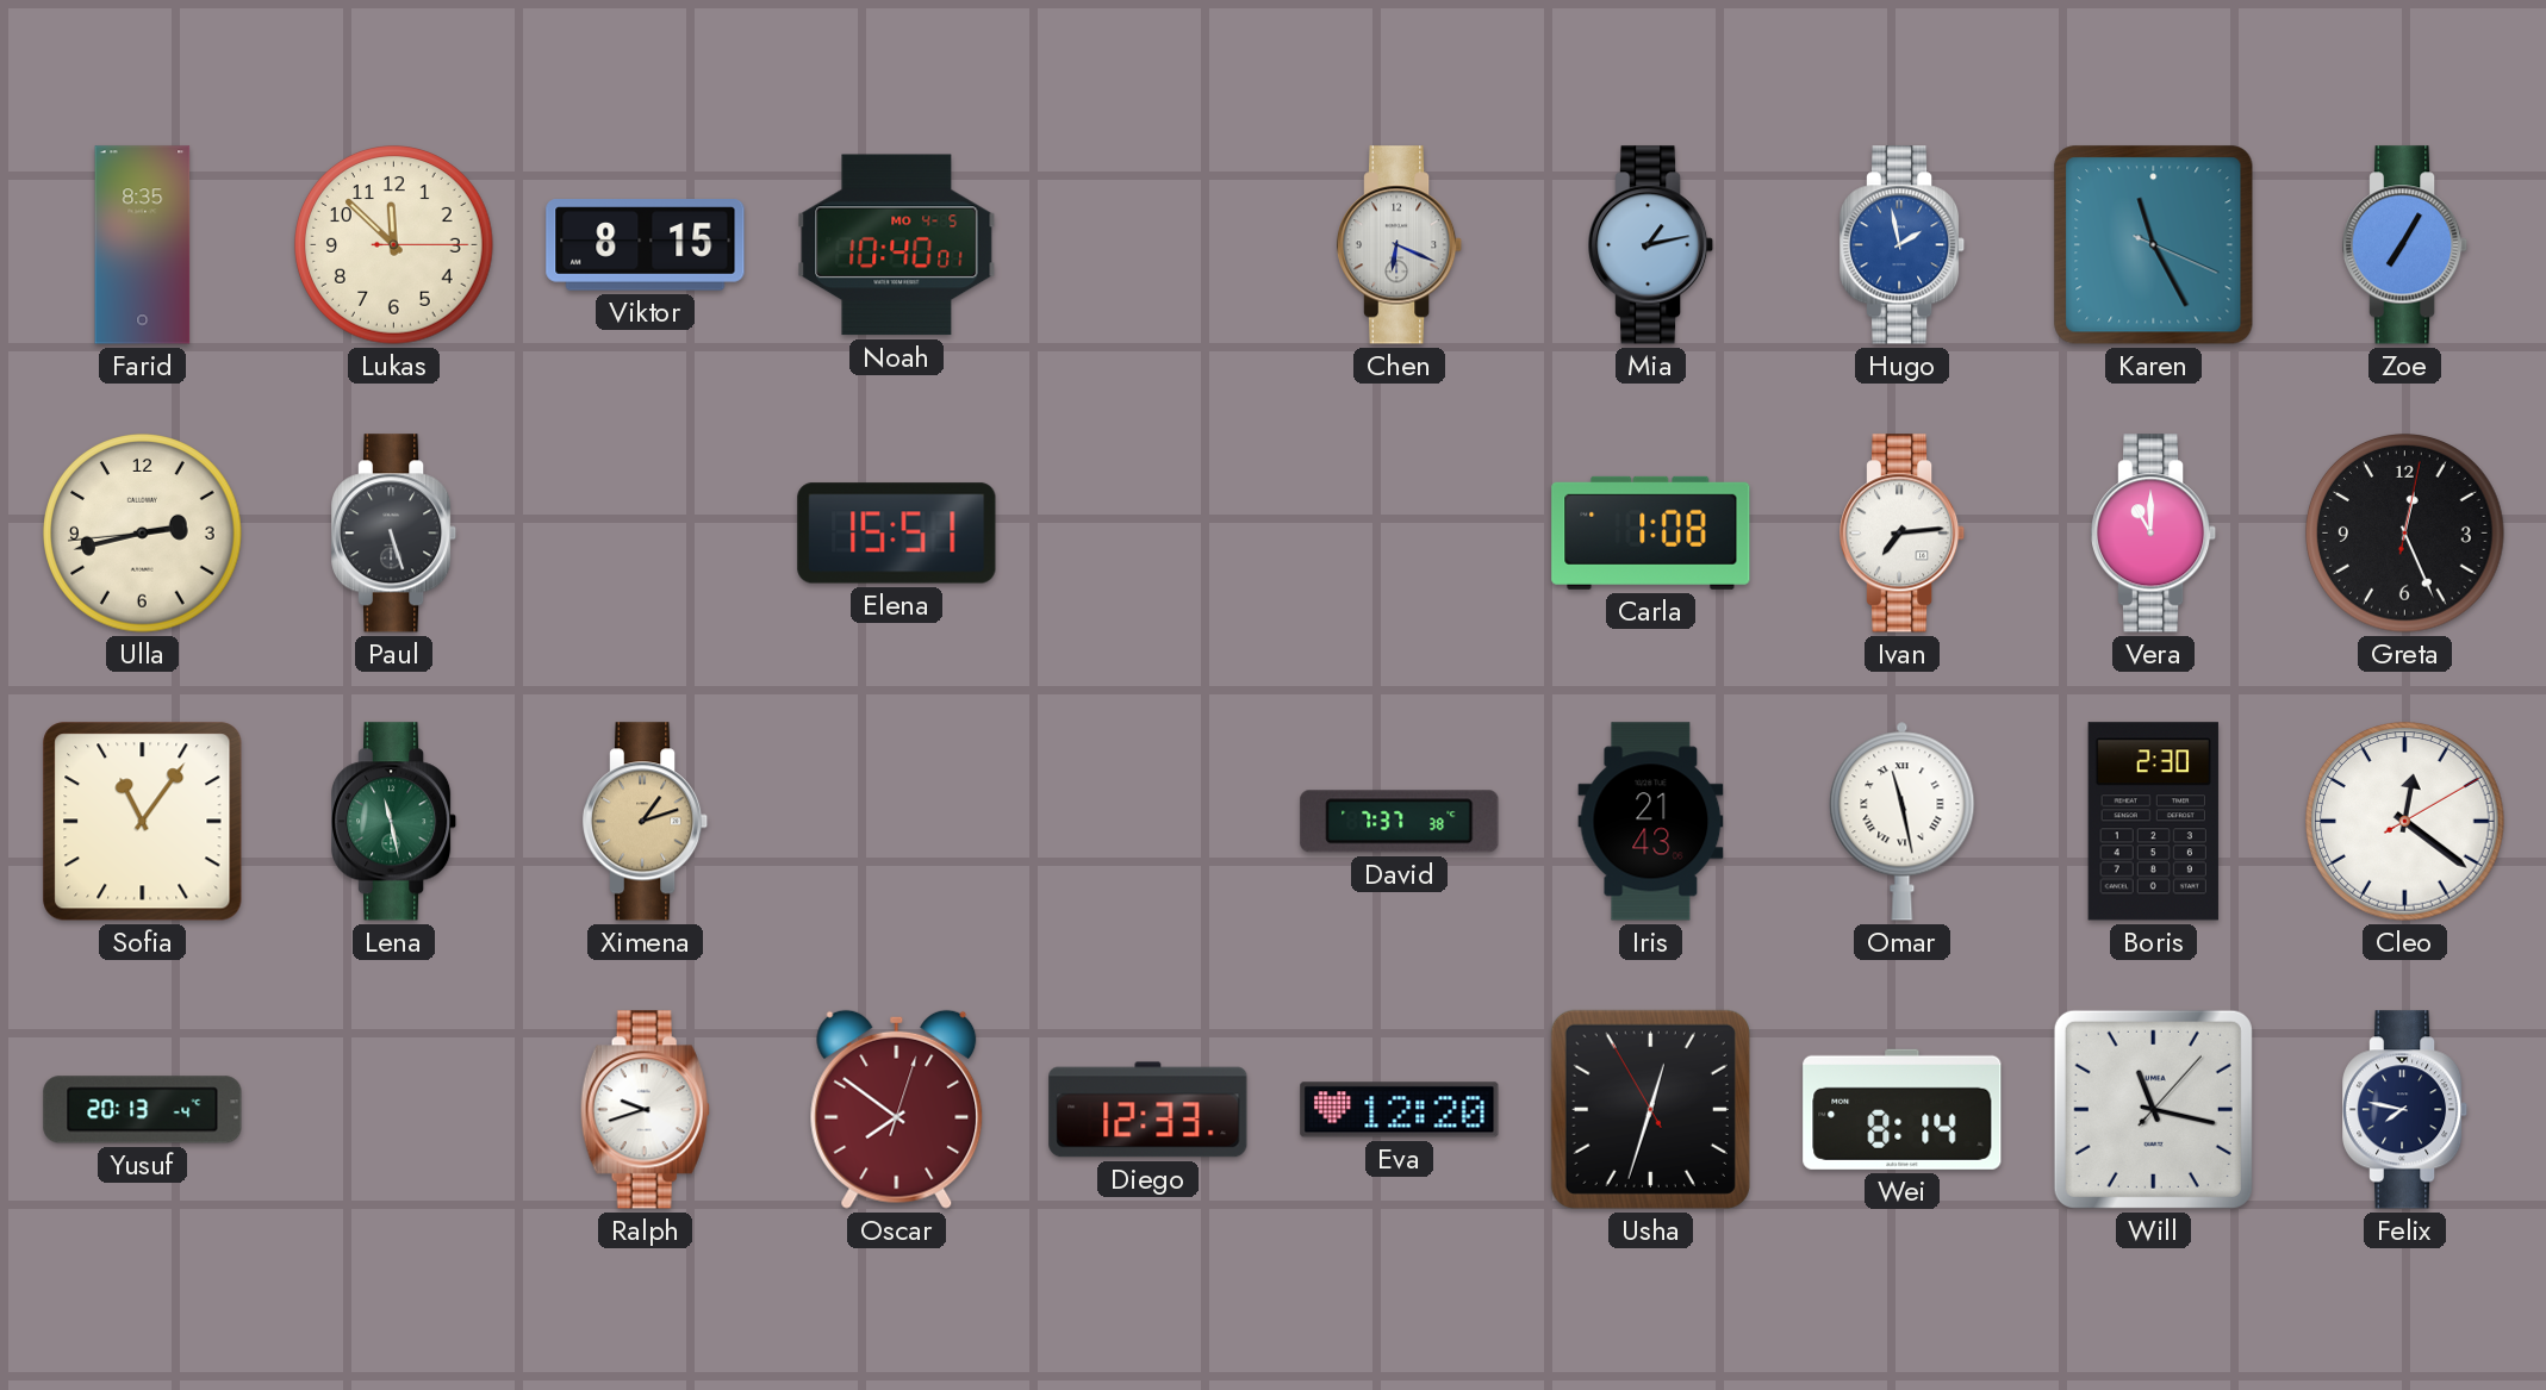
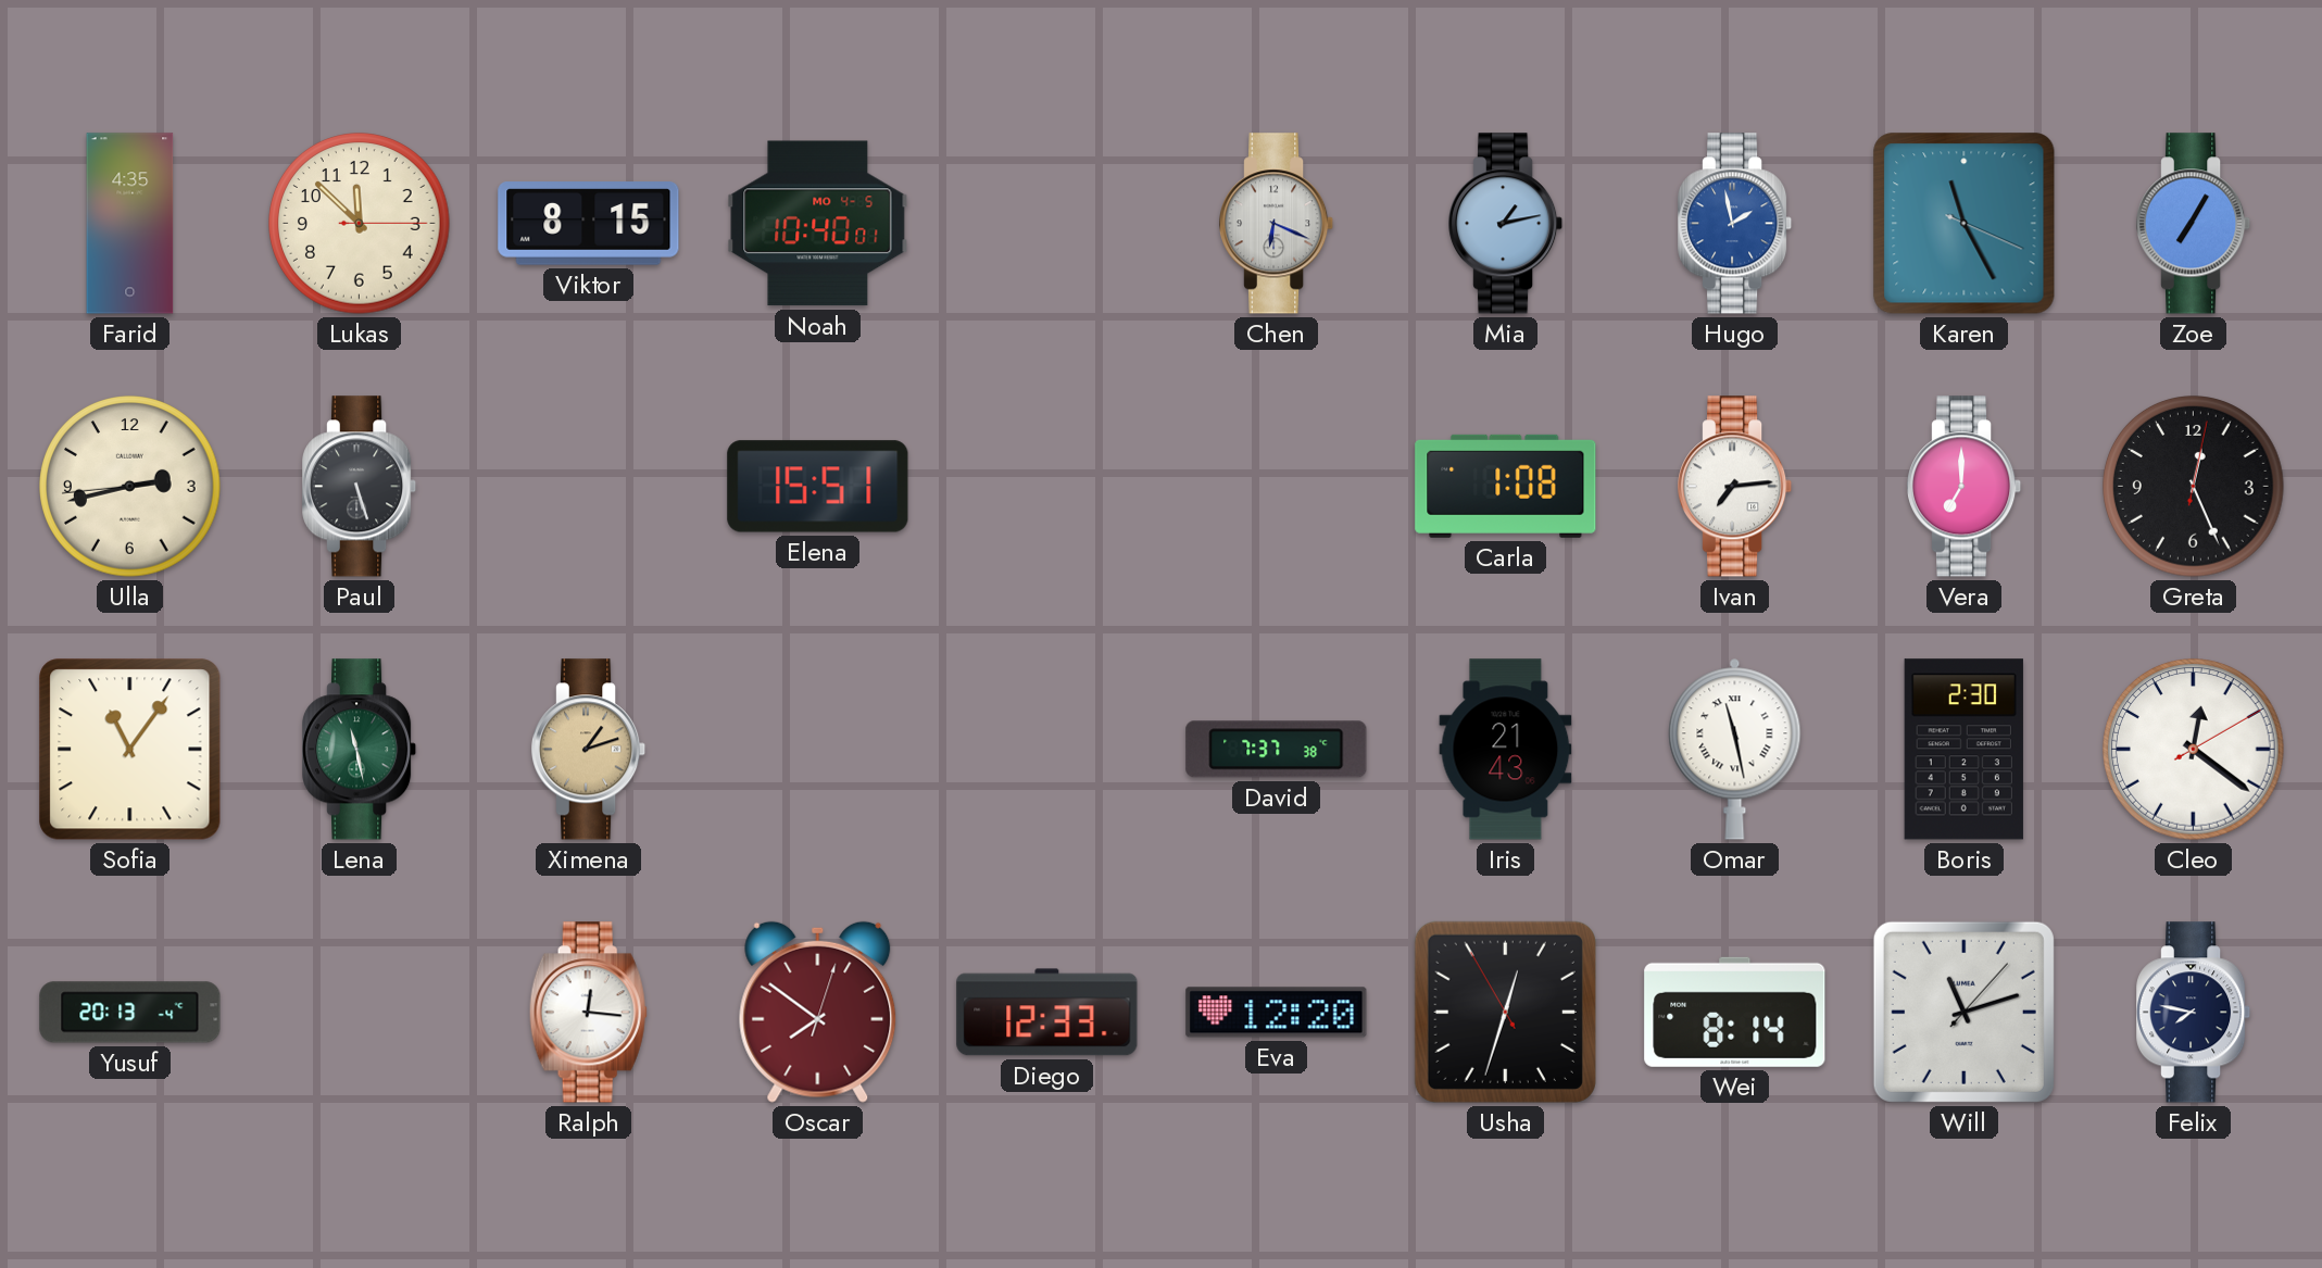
Farid: 8:35 -> 4:35 (130, 224)
Vera: 11:00 -> 7:00 (1966, 487)
Ralph: 9:42 -> 12:16 (588, 1013)
Will: 11:17 -> 11:12 (1963, 1012)
